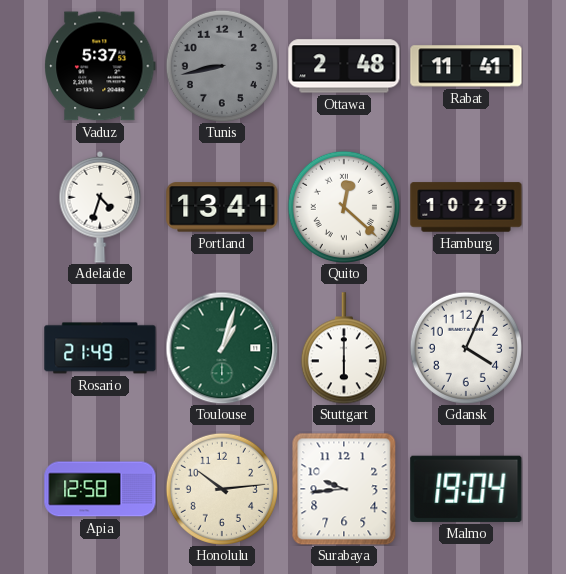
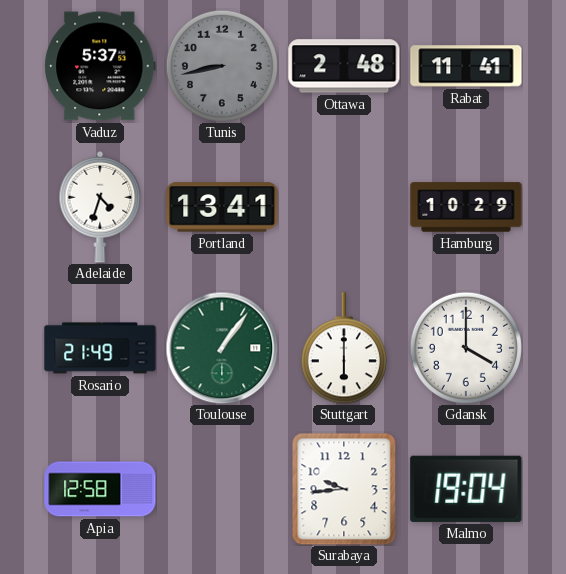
Quito: 12:22 -> none (344, 207)
Toulouse: 1:03 -> 1:06 (222, 348)
Gdansk: 4:04 -> 4:00 (466, 348)
Honolulu: 10:14 -> none (222, 489)
